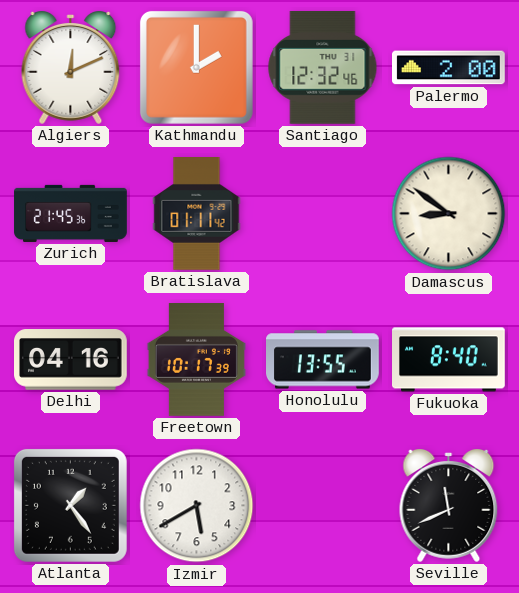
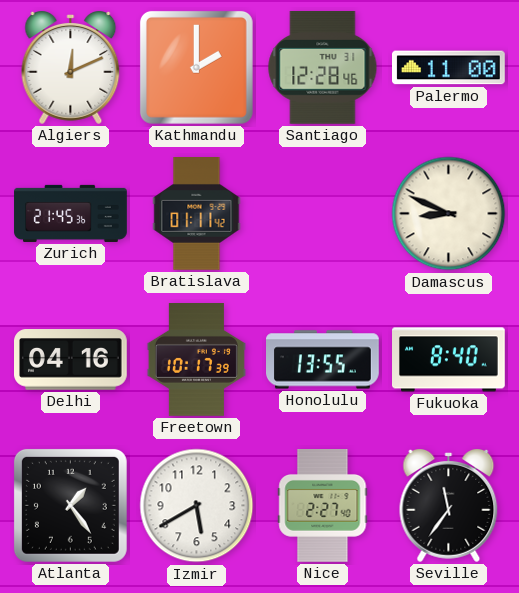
Santiago: 12:32 -> 12:28 (323, 67)
Palermo: 2:00 -> 11:00 (449, 68)
Damascus: 8:51 -> 8:49 (449, 214)
Nice: none -> 2:27 (323, 506)
Seville: 11:41 -> 11:36 (449, 506)
